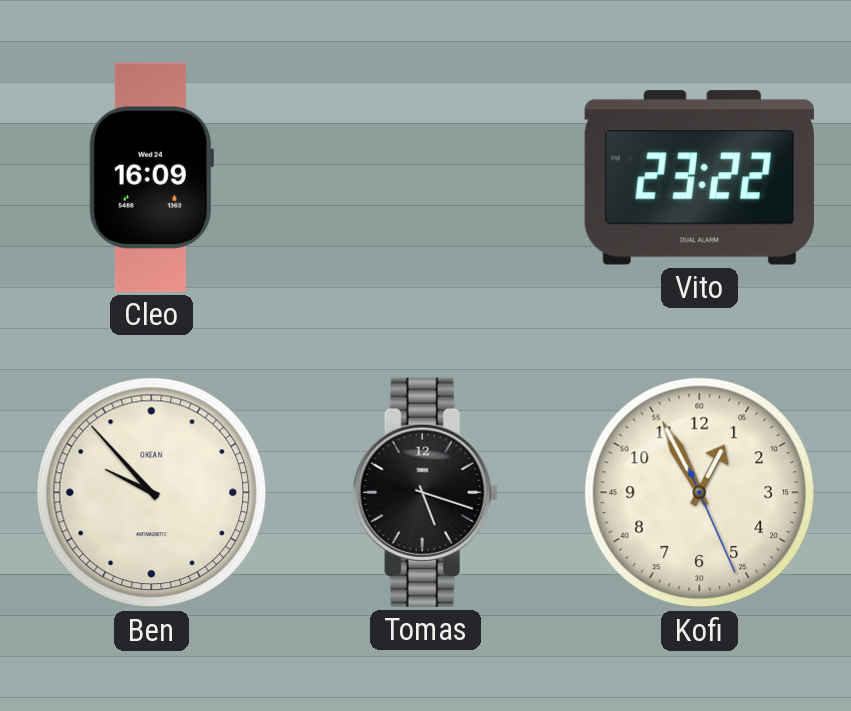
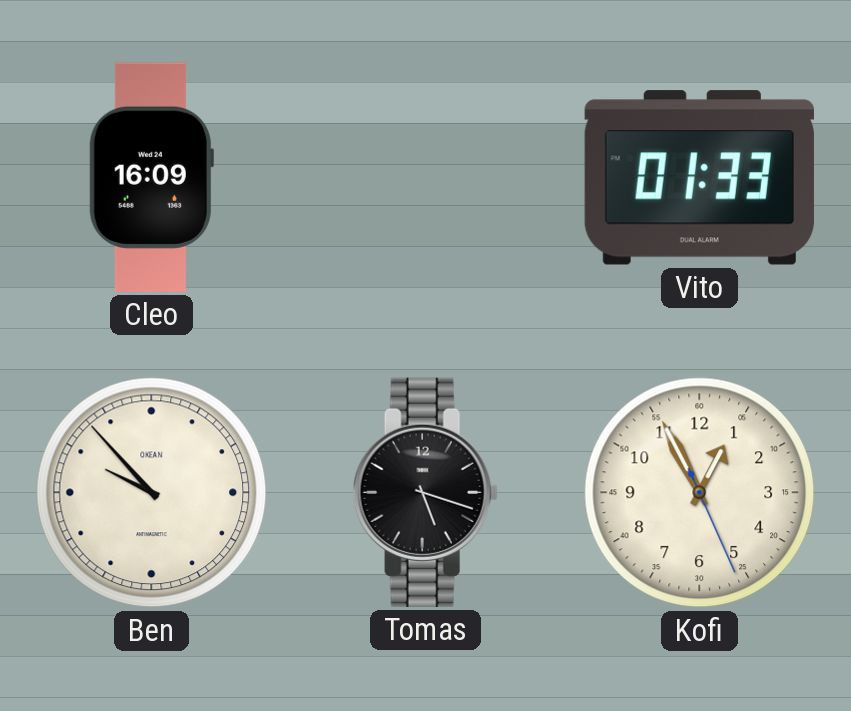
Vito: 23:22 -> 01:33 (699, 178)
